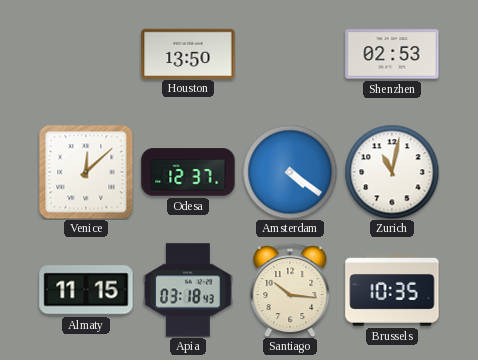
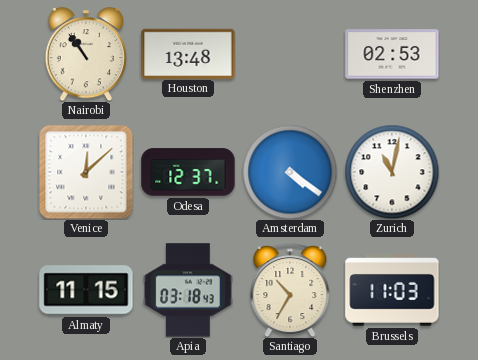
Nairobi: none -> 10:54 (85, 54)
Houston: 13:50 -> 13:48 (188, 53)
Santiago: 10:16 -> 10:35 (290, 290)
Brussels: 10:35 -> 11:03 (392, 290)
